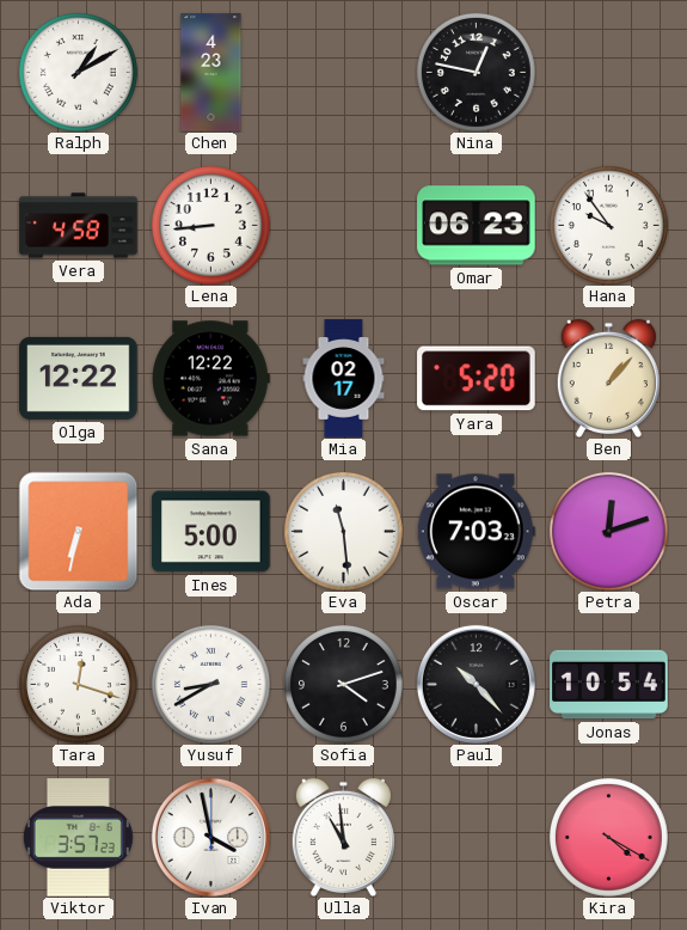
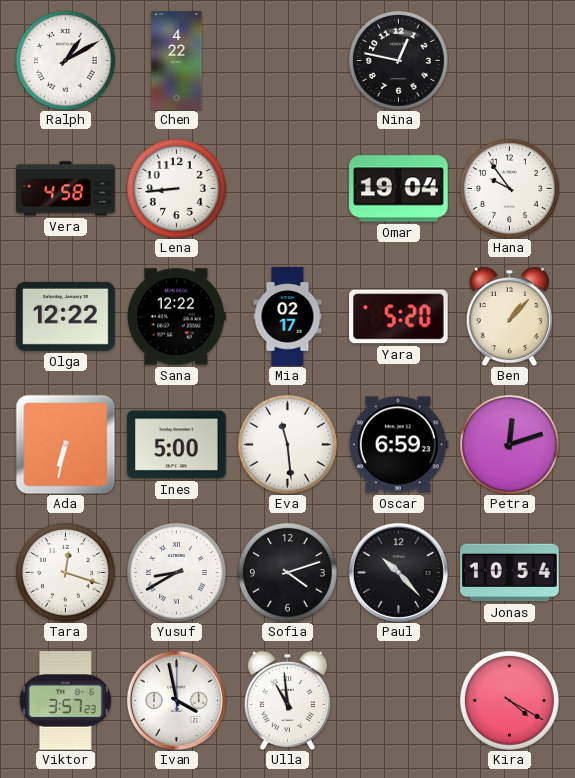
Chen: 4:23 -> 4:22 (177, 61)
Omar: 06:23 -> 19:04 (399, 189)
Oscar: 7:03 -> 6:59 (398, 445)
